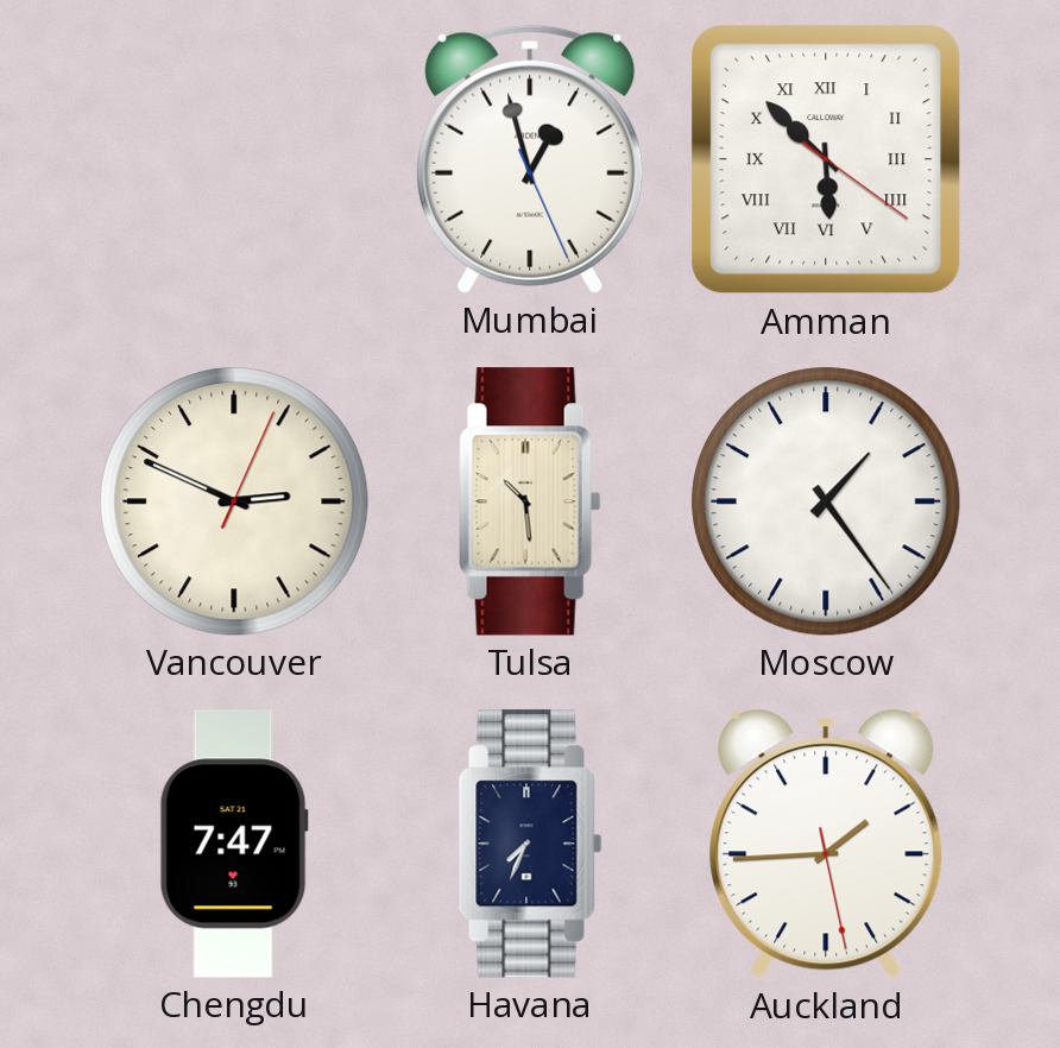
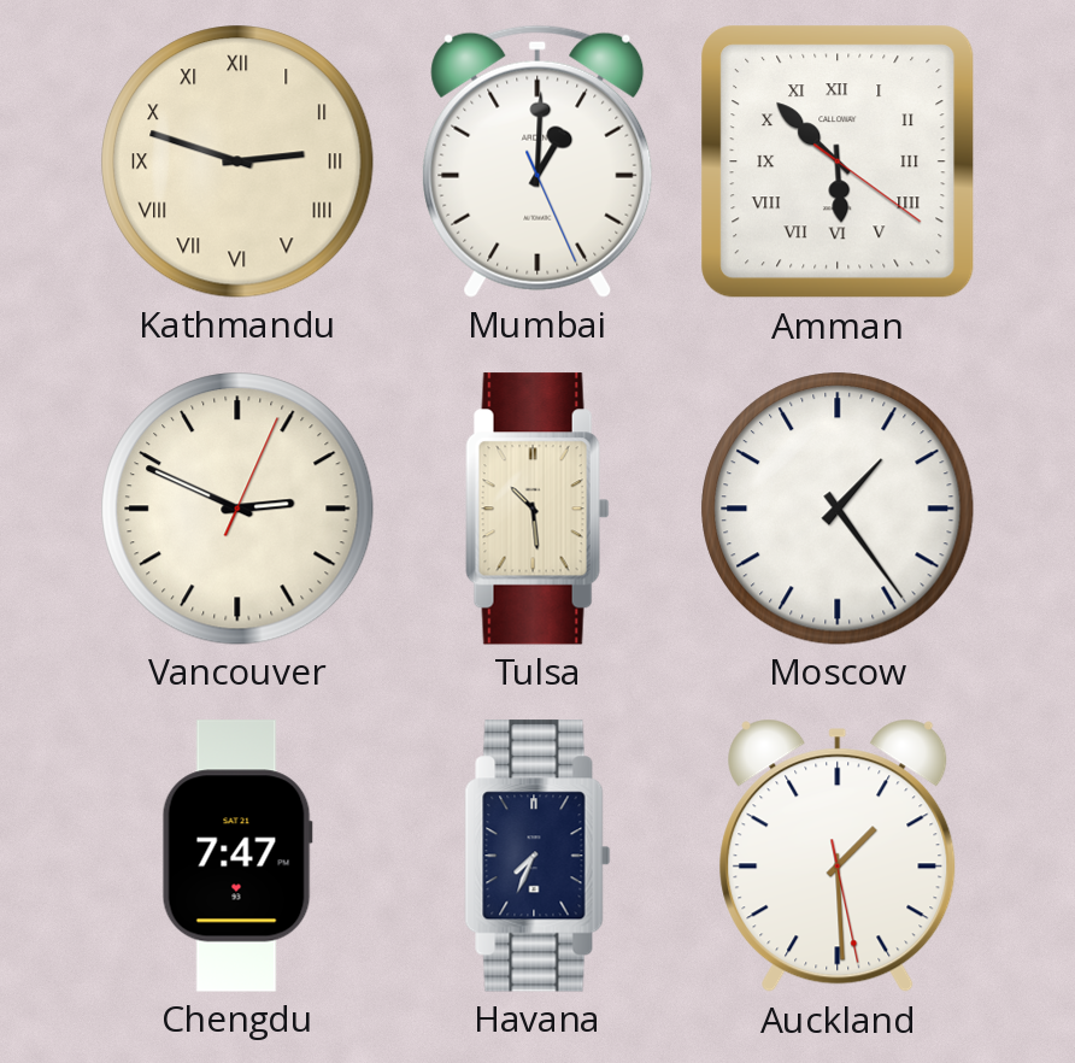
Kathmandu: none -> 2:48 (237, 161)
Mumbai: 12:57 -> 1:00 (537, 161)
Auckland: 1:44 -> 1:29 (838, 856)
